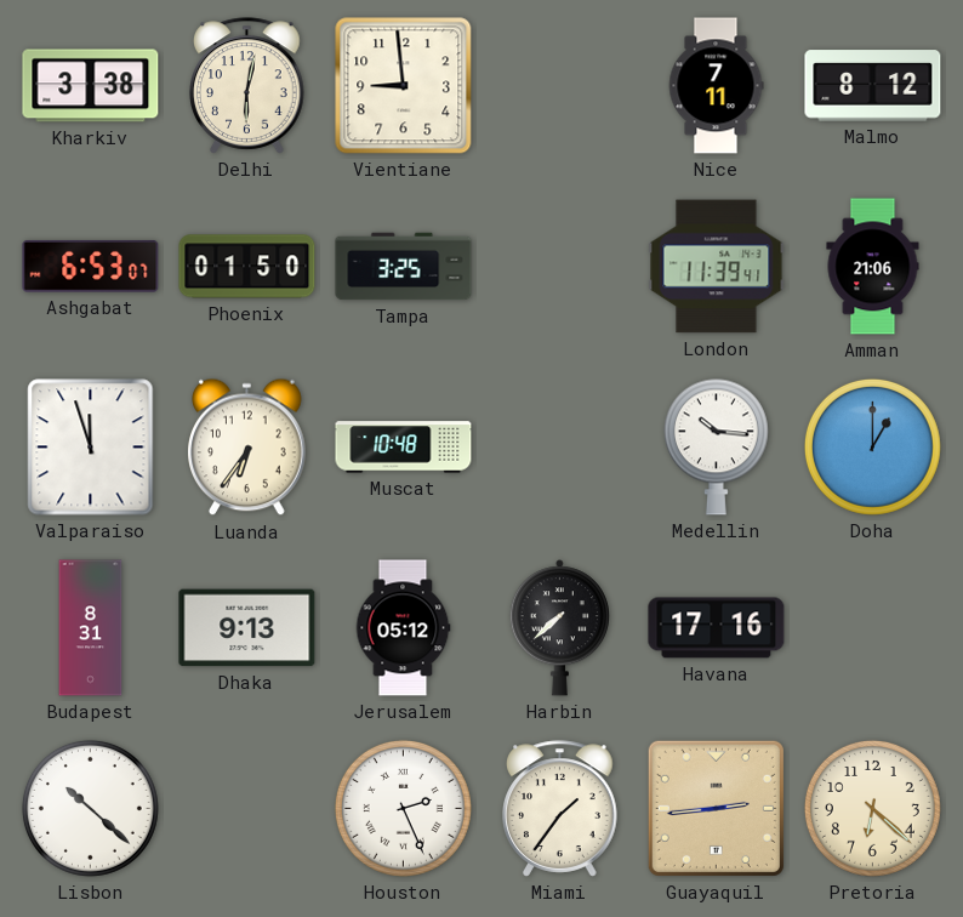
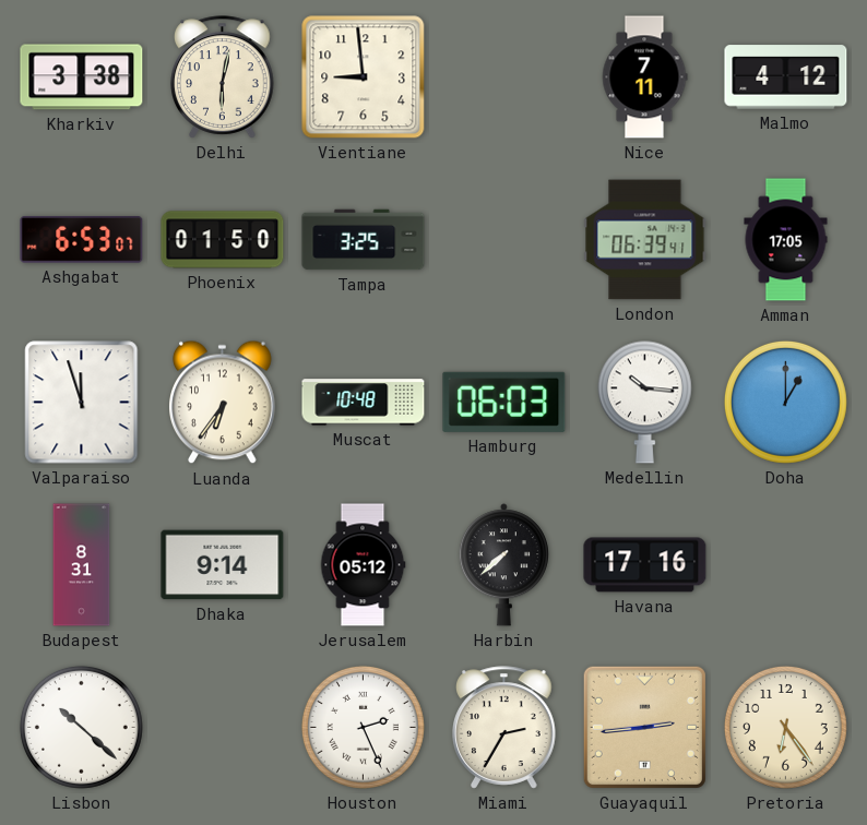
Malmo: 8:12 -> 4:12 (786, 77)
London: 11:39 -> 06:39 (645, 240)
Amman: 21:06 -> 17:05 (786, 240)
Hamburg: none -> 06:03 (504, 402)
Dhaka: 9:13 -> 9:14 (223, 565)
Miami: 1:36 -> 2:35 (504, 728)
Pretoria: 6:22 -> 6:24 (785, 727)
